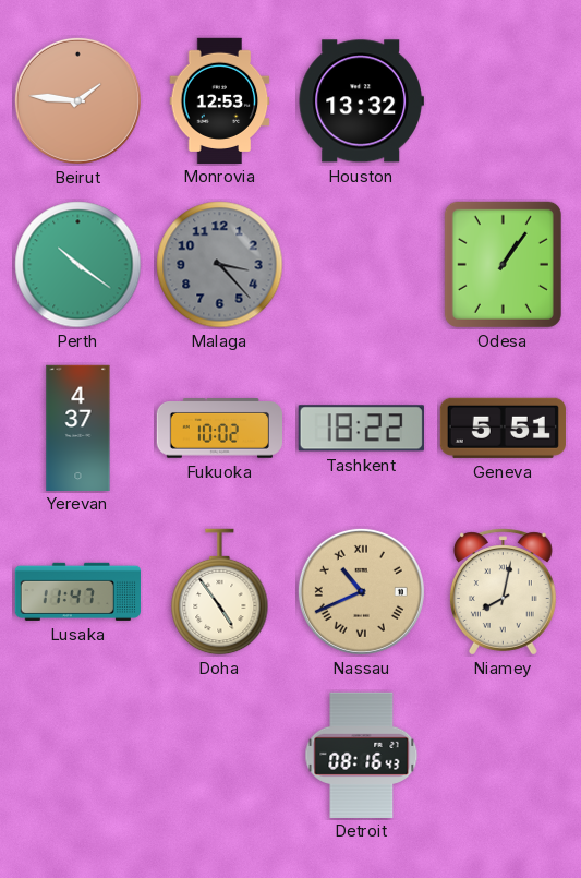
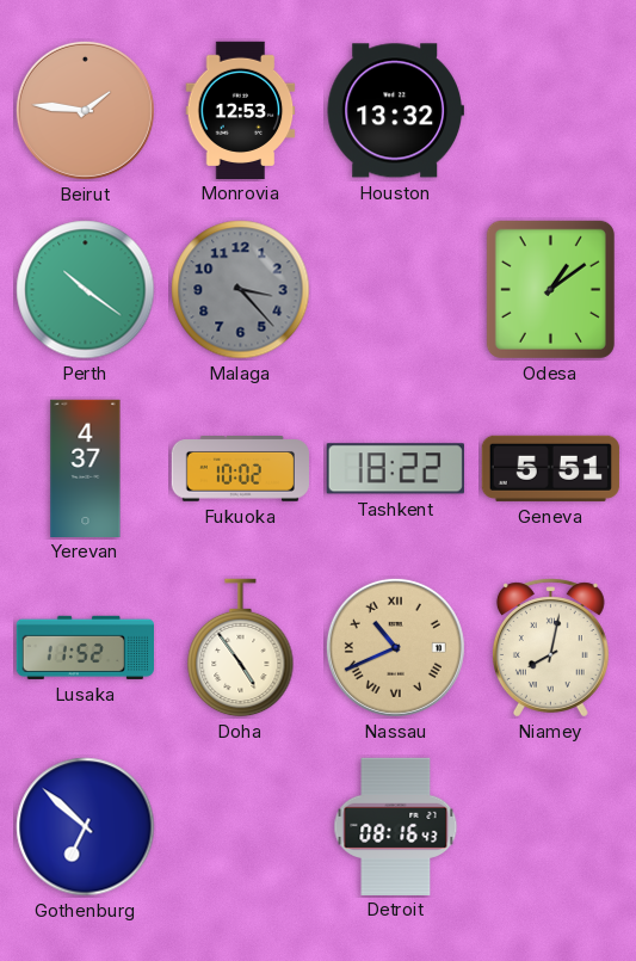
Odesa: 1:06 -> 1:09 (550, 289)
Lusaka: 11:47 -> 11:52 (85, 647)
Gothenburg: none -> 6:52 (86, 827)
